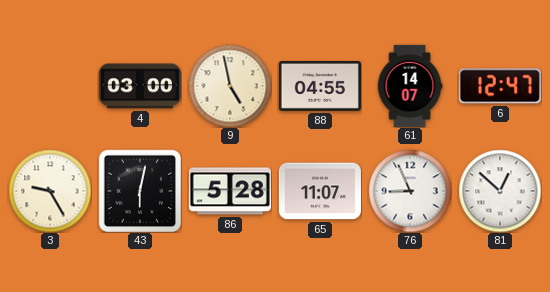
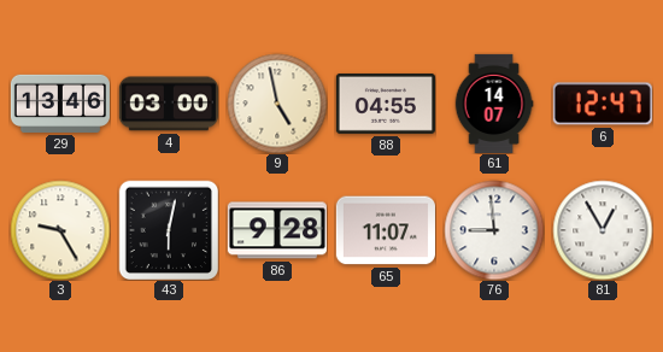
29: none -> 13:46 (60, 104)
86: 5:28 -> 9:28 (277, 230)
76: 8:56 -> 8:59 (494, 230)
81: 12:52 -> 12:55 (603, 230)
